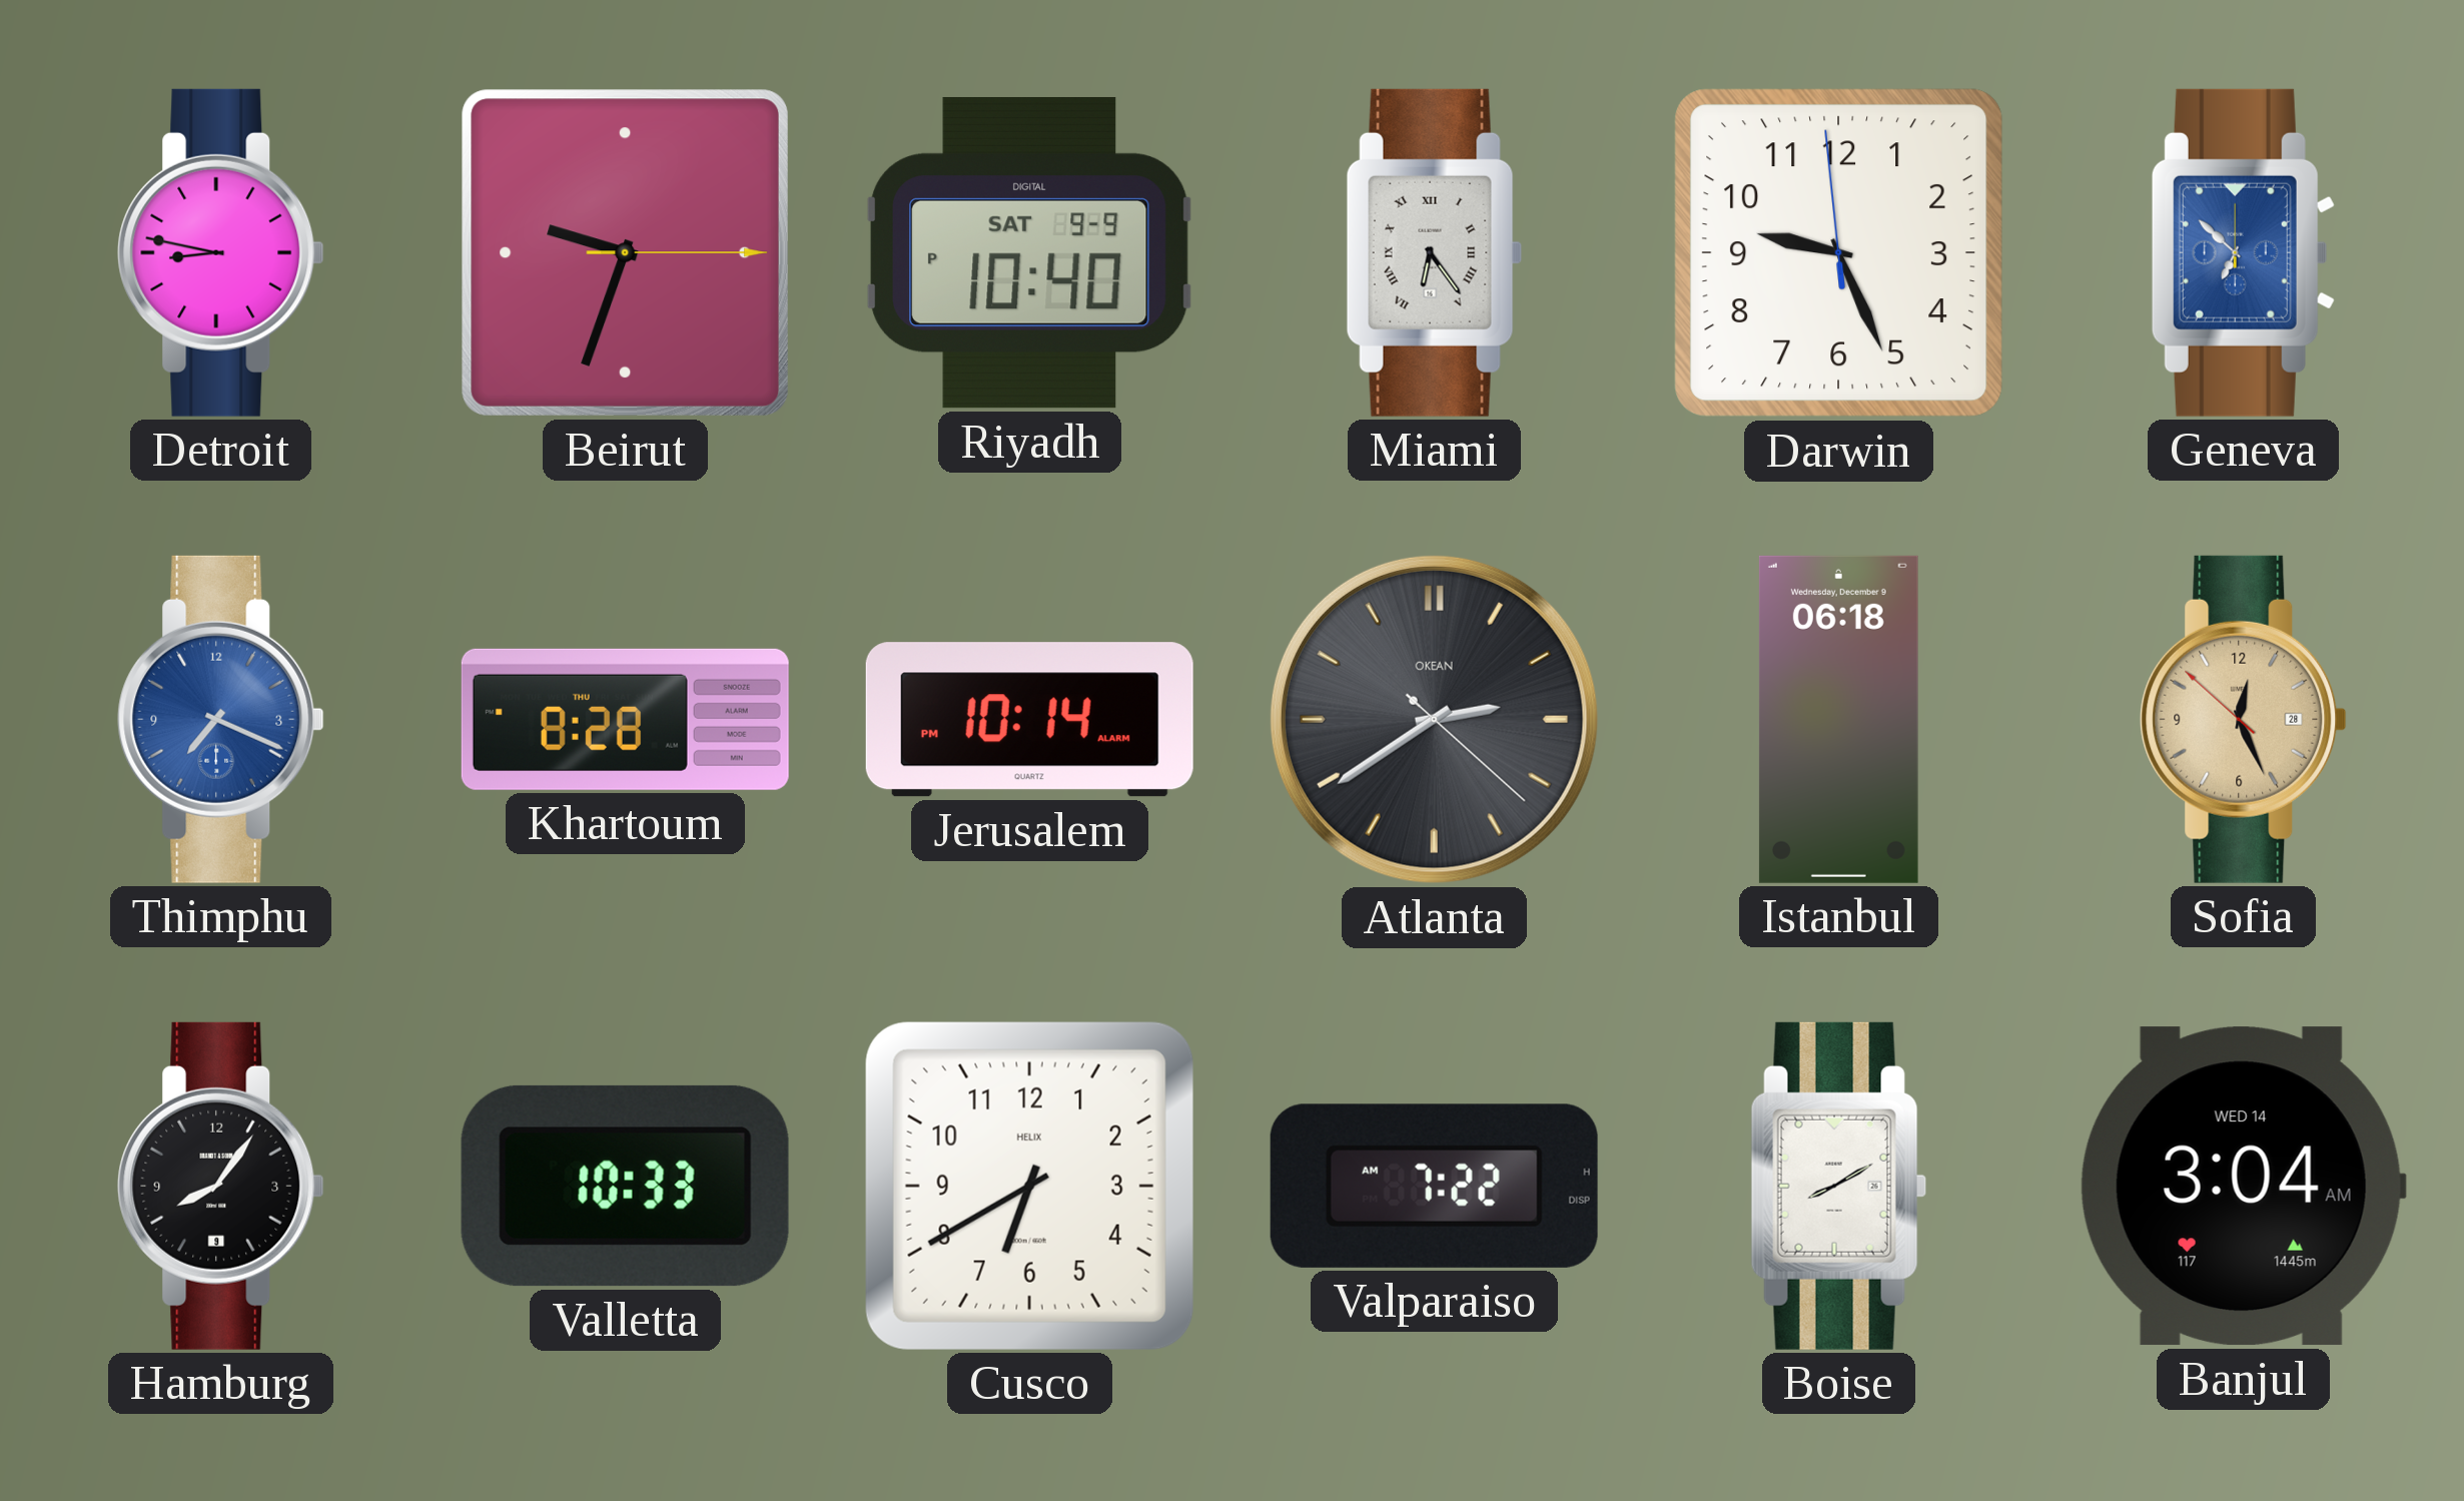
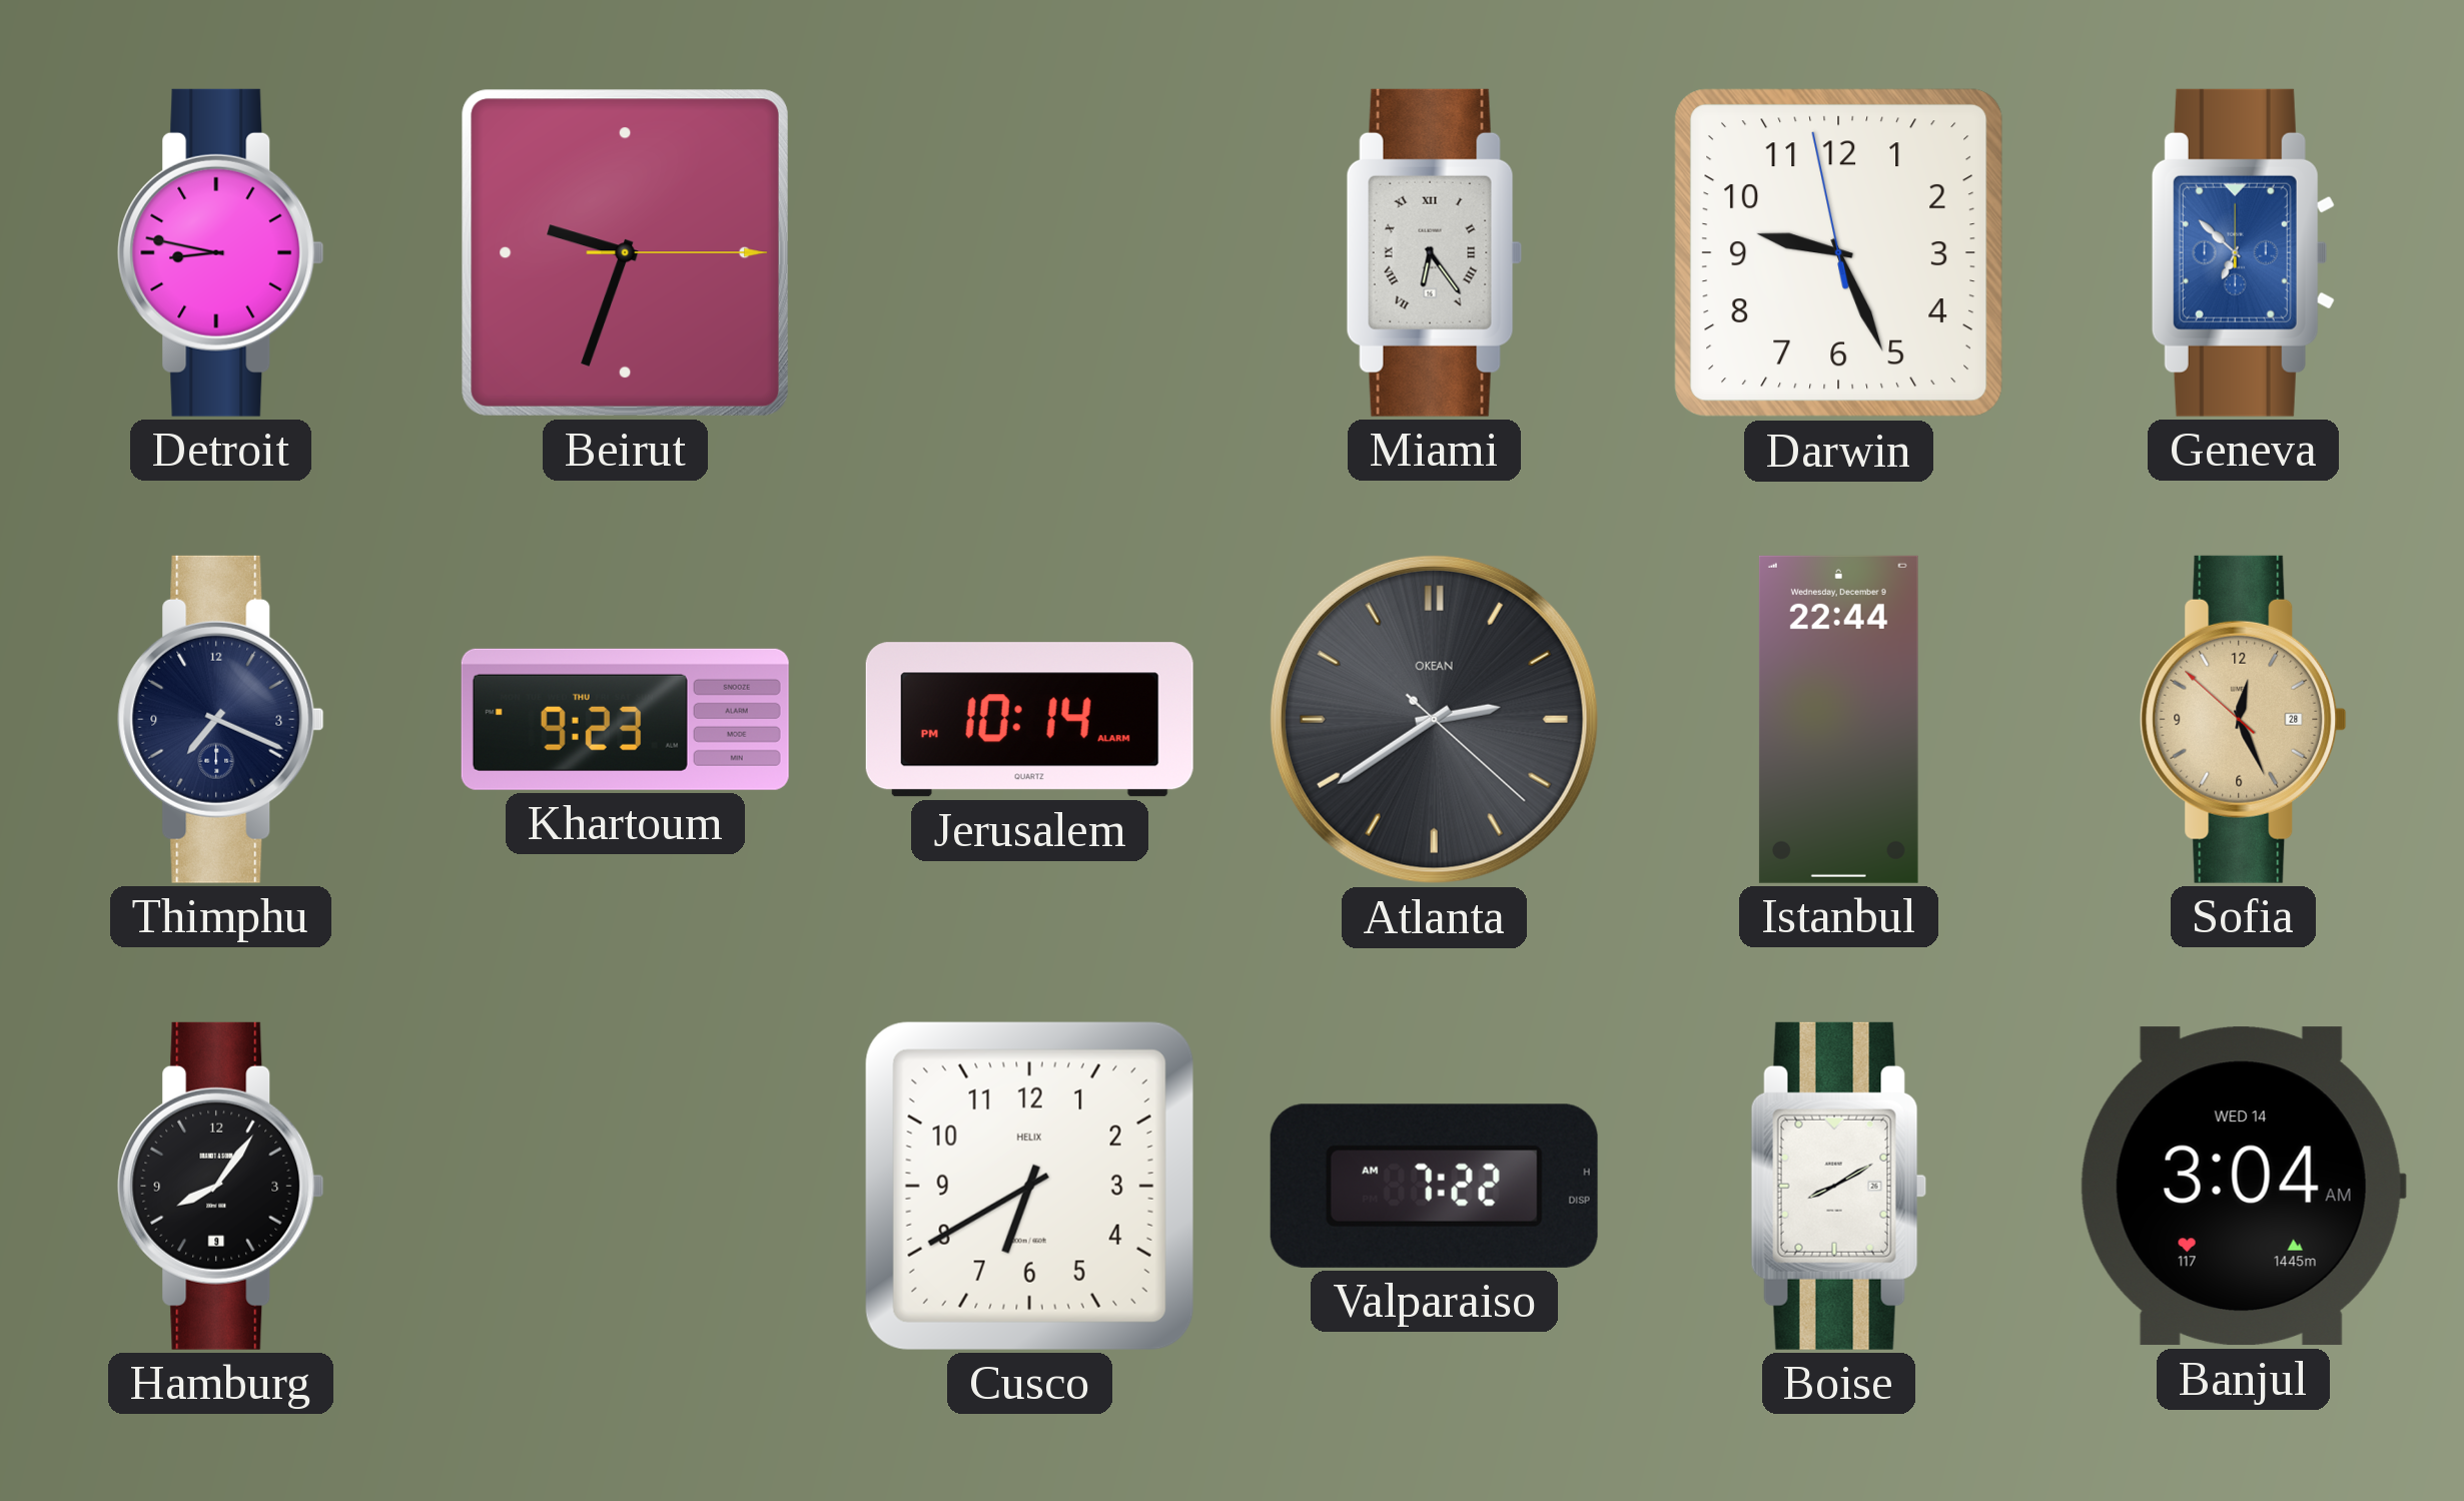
Riyadh: 10:40 -> none (1029, 252)
Darwin: 9:25:59 -> 9:25:58 (1839, 253)
Thimphu dial: blue -> navy (221, 719)
Khartoum: 8:28 -> 9:23 (625, 719)
Istanbul: 06:18 -> 22:44 (1838, 719)
Valletta: 10:33 -> none (625, 1186)
